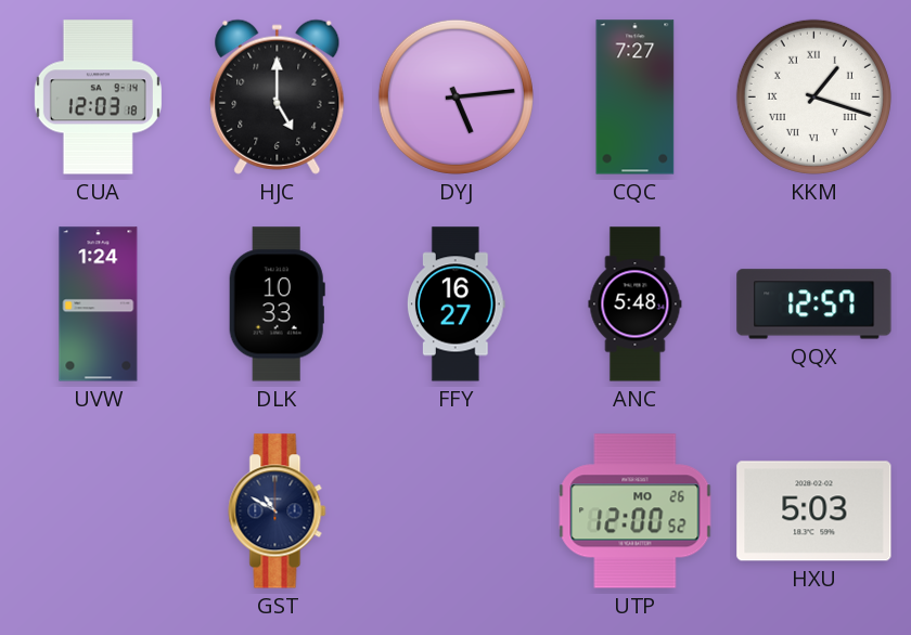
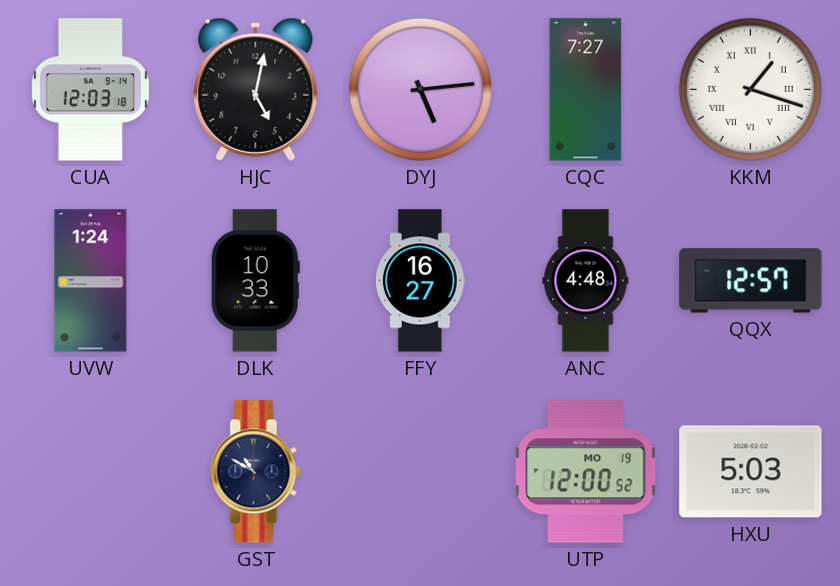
HJC: 5:00 -> 5:02 (256, 89)
ANC: 5:48 -> 4:48 (586, 281)
UTP date: MO 26 -> MO 19 (586, 472)
